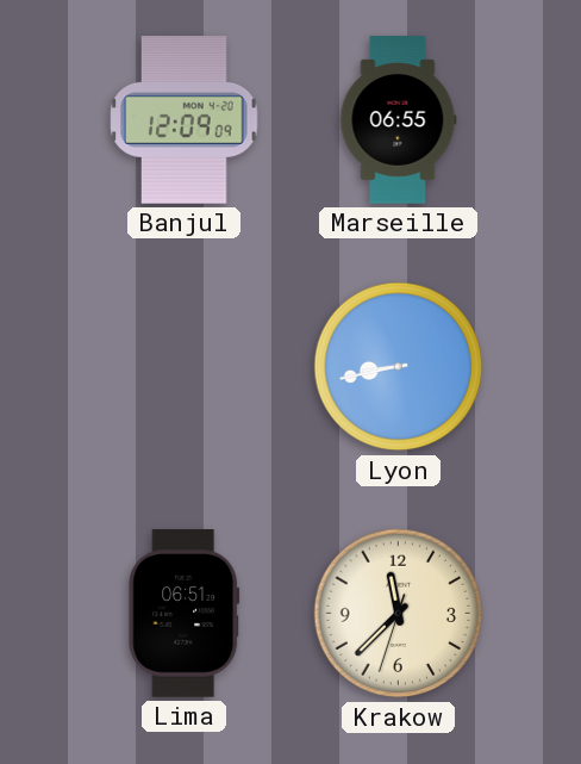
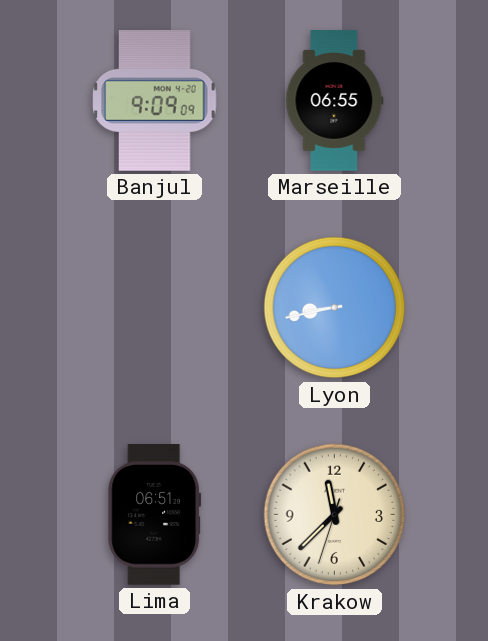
Banjul: 12:09 -> 9:09 (155, 101)
